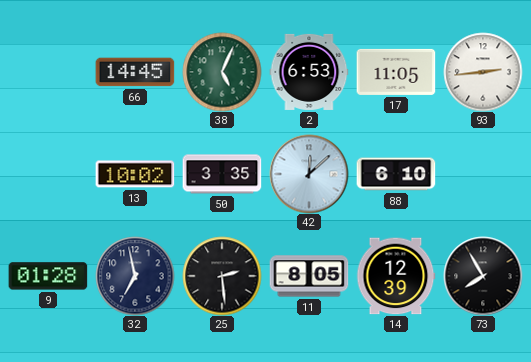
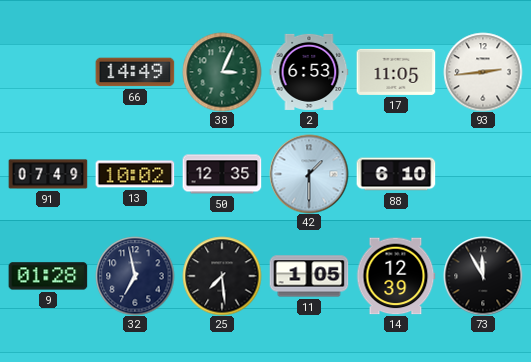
66: 14:45 -> 14:49 (135, 72)
38: 5:04 -> 3:04 (222, 72)
91: none -> 07:49 (48, 174)
50: 3:35 -> 12:35 (222, 174)
42: 12:08 -> 1:30 (309, 174)
25: 2:29 -> 7:29 (222, 276)
11: 8:05 -> 1:05 (309, 276)
73: 7:55 -> 11:55 (483, 276)
